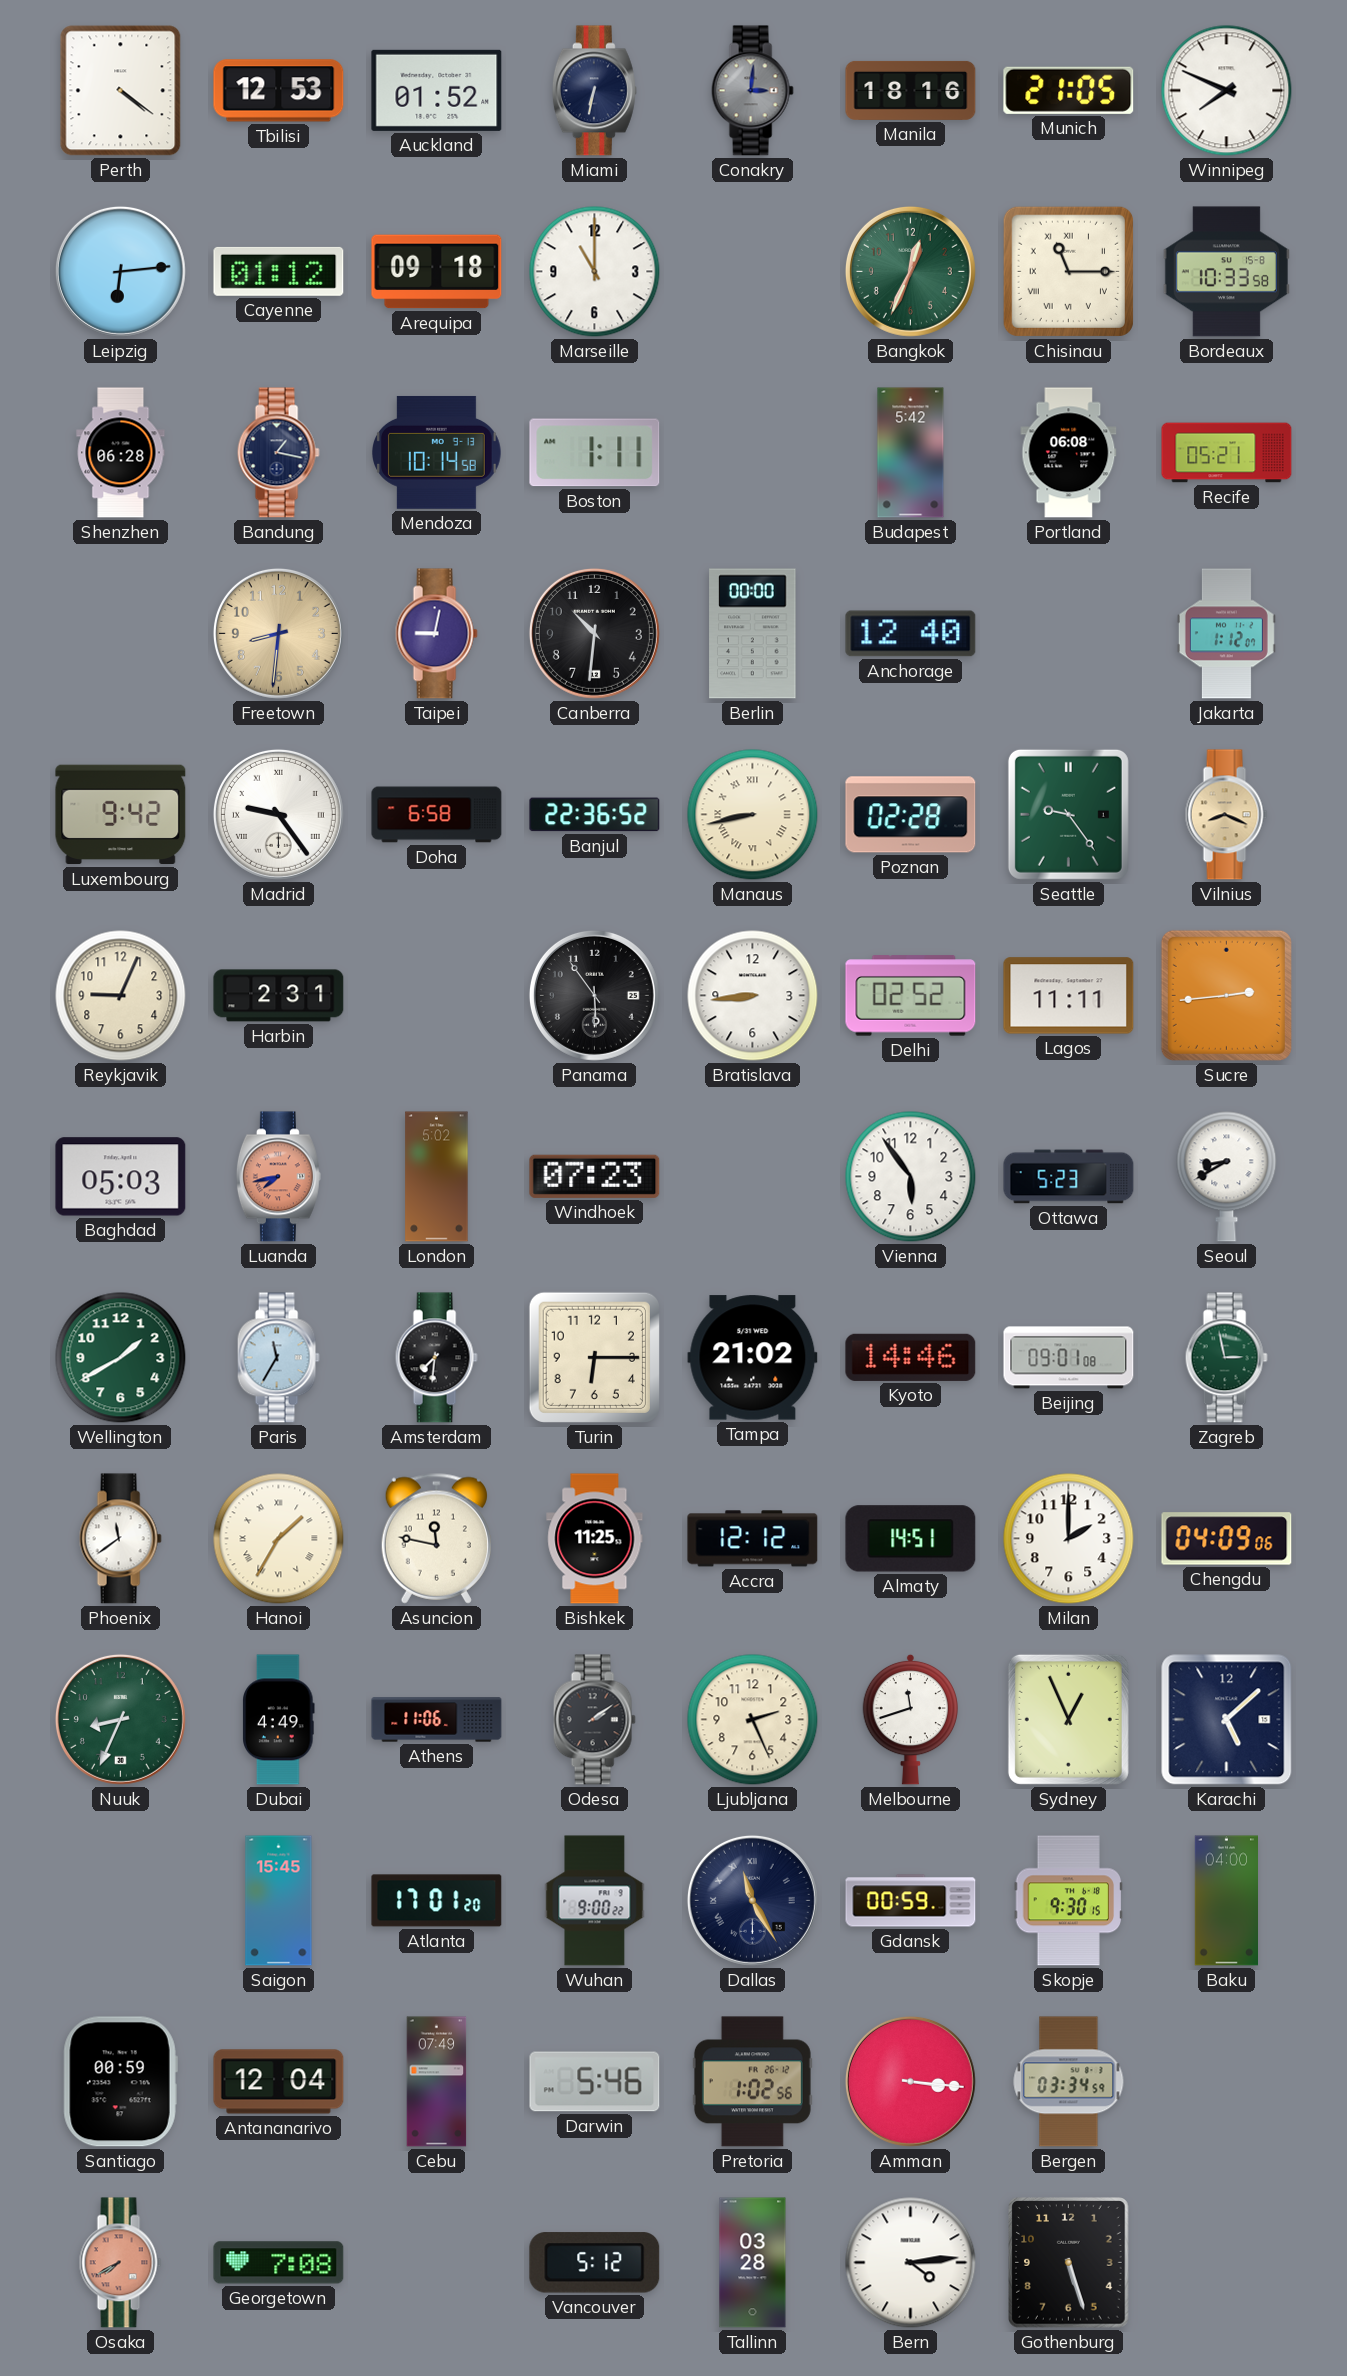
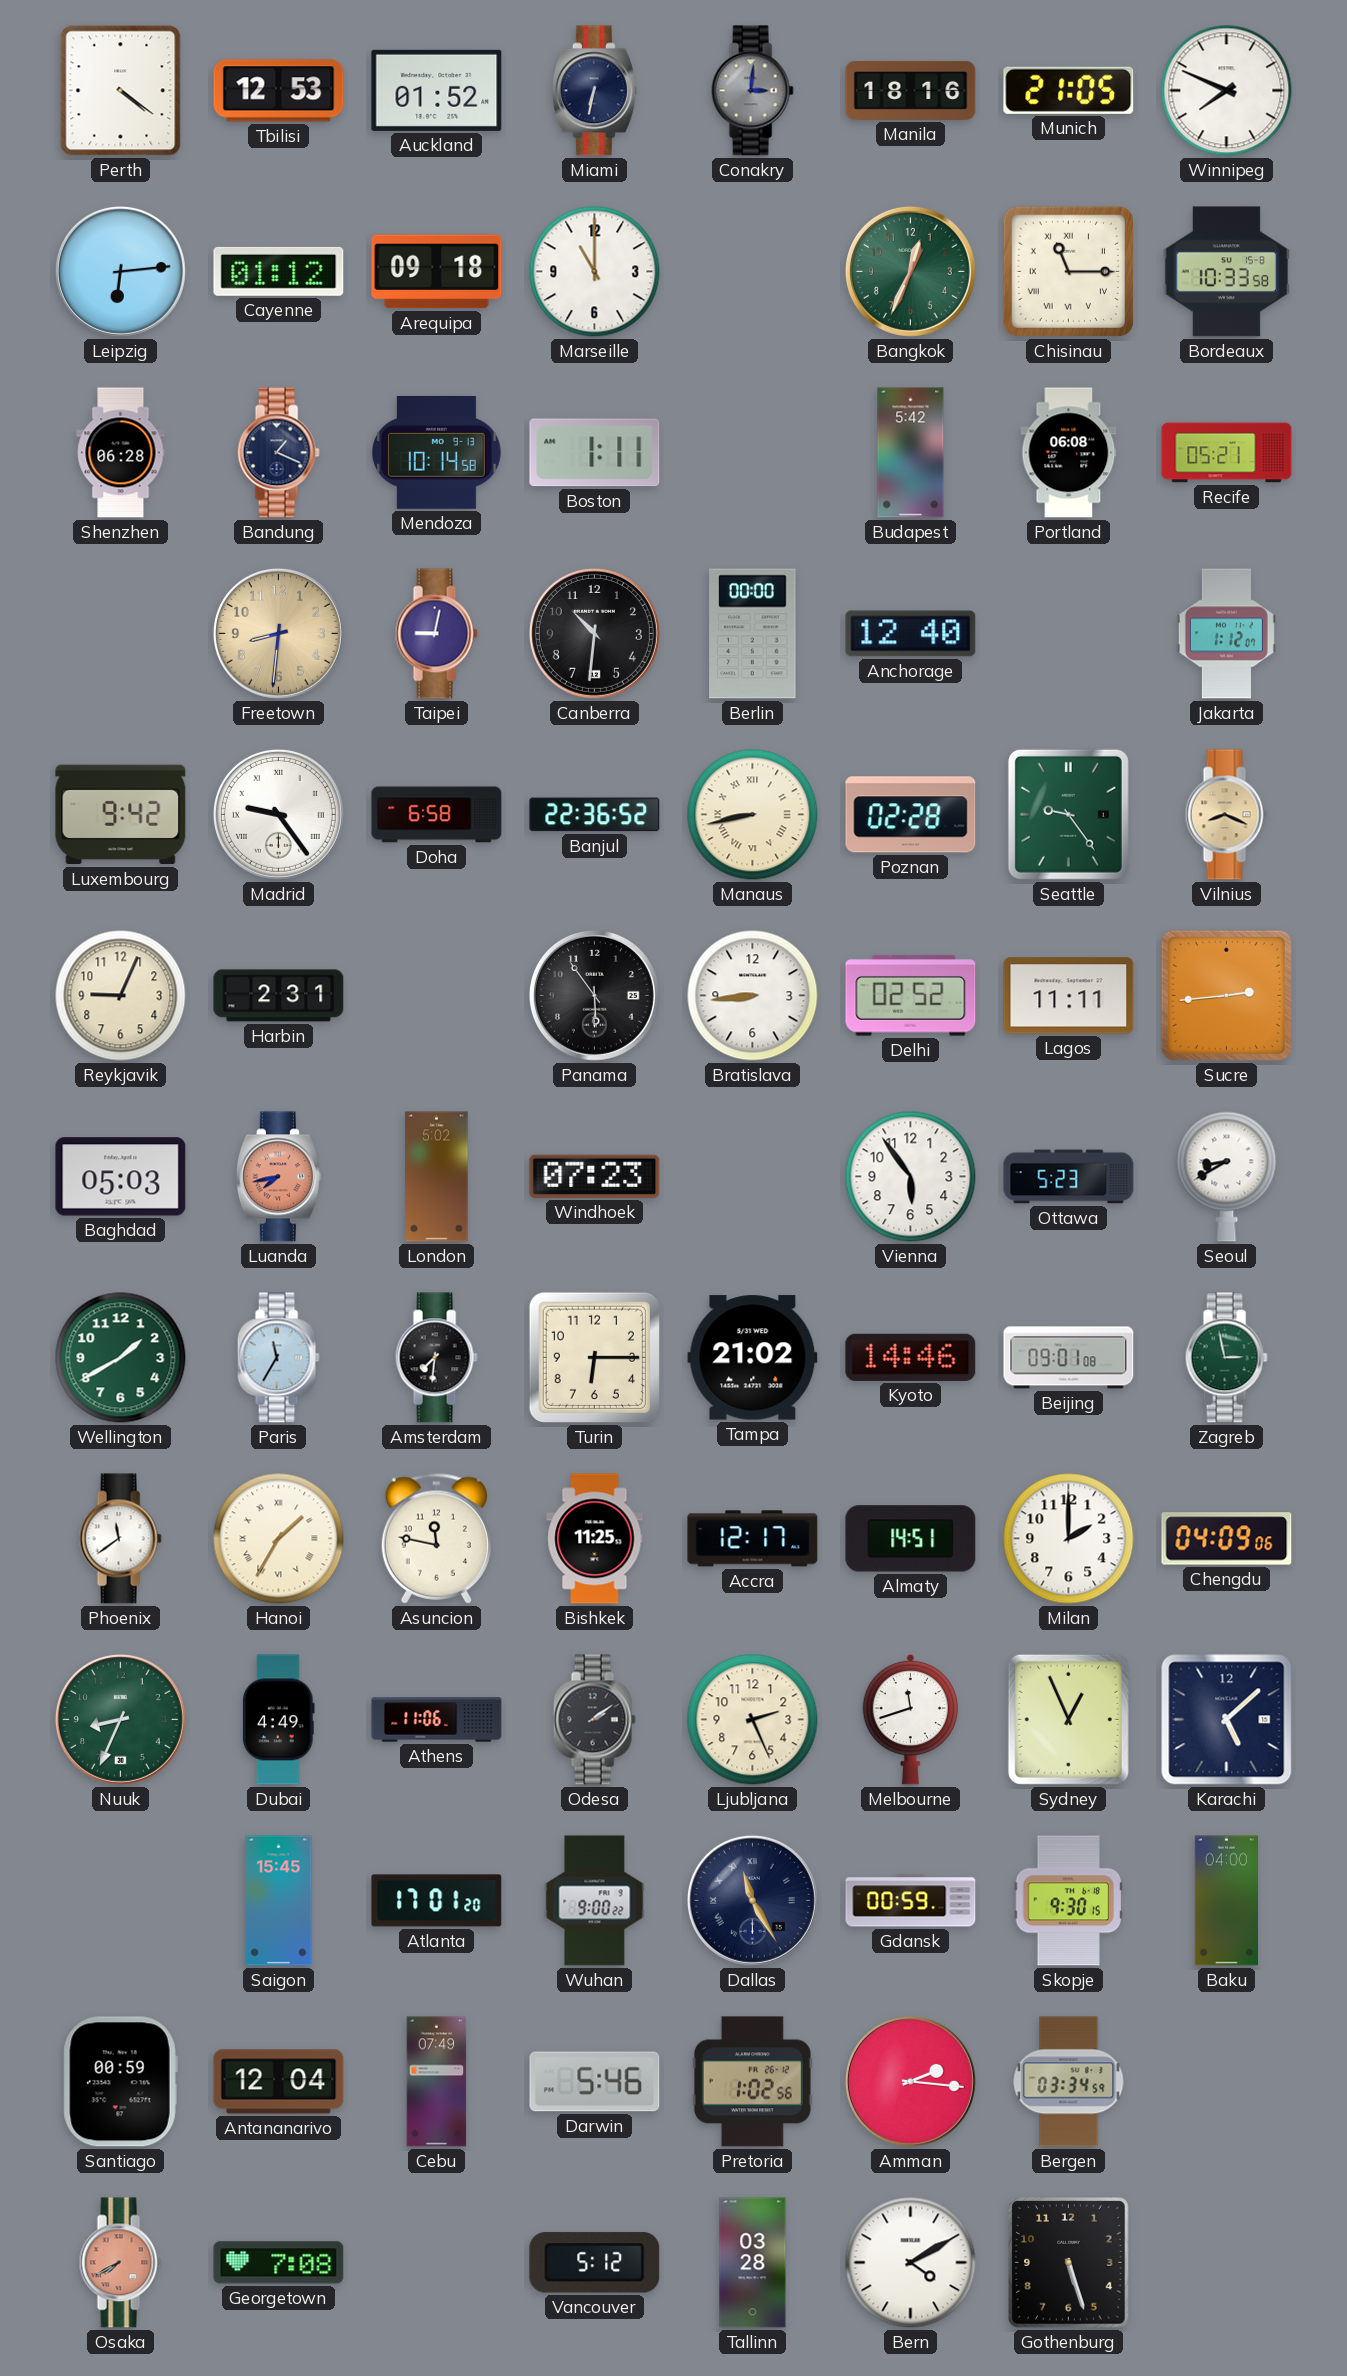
Bandung: 1:17 -> 1:19 (278, 453)
Accra: 12:12 -> 12:17 (753, 1539)
Amman: 3:16 -> 2:16 (910, 2081)
Bern: 4:14 -> 4:10 (911, 2263)
